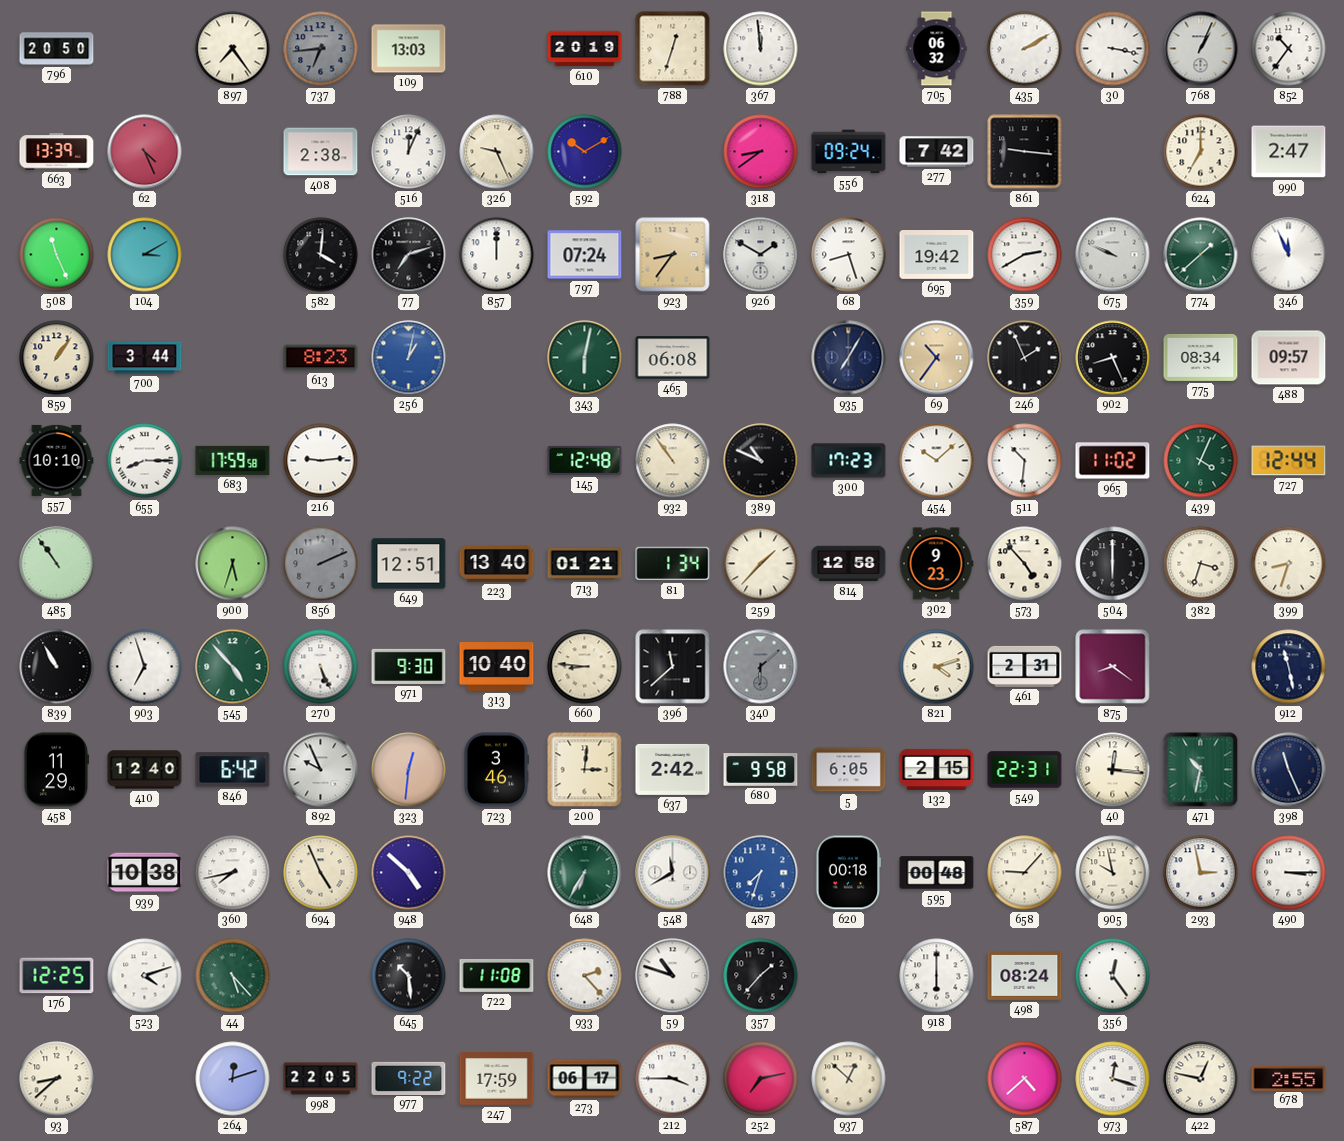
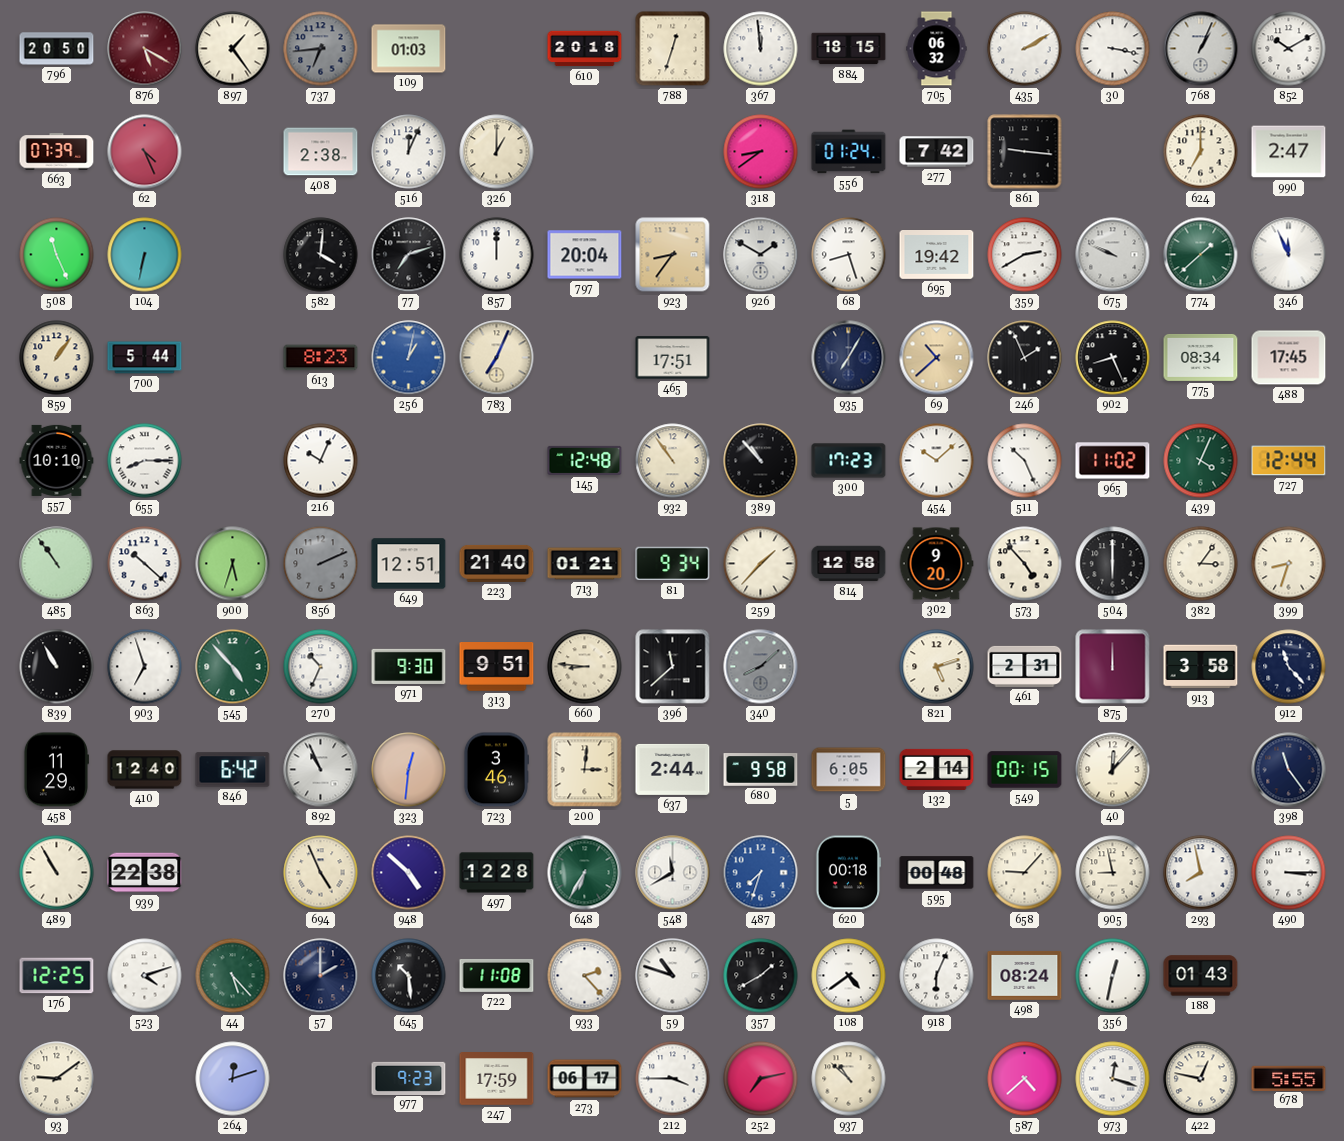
876: none -> 5:20 (145, 49)
897: 7:24 -> 1:24 (233, 49)
109: 13:03 -> 01:03 (409, 49)
610: 20:19 -> 20:18 (585, 49)
884: none -> 18:15 (849, 49)
852: 10:36 -> 10:10 (1289, 49)
663: 13:39 -> 07:39 (57, 152)
326: 9:26 -> 1:00 (497, 152)
592: 10:10 -> none (585, 152)
556: 09:24 -> 01:24 (849, 152)
104: 3:10 -> 6:32 (145, 255)
797: 07:24 -> 20:04 (585, 255)
700: 3:44 -> 5:44 (145, 358)
783: none -> 7:04 (497, 358)
343: 6:02 -> none (585, 358)
465: 06:08 -> 17:51 (673, 358)
69: 10:36 -> 10:38 (937, 358)
488: 09:57 -> 17:45 (1289, 358)
683: 17:59 -> none (233, 460)
216: 9:14 -> 10:04 (321, 461)
389: 10:49 -> 10:53 (761, 461)
511: 10:31 -> 10:26 (1025, 461)
863: none -> 10:22 (145, 564)
223: 13:40 -> 21:40 (497, 563)
81: 1:34 -> 9:34 (673, 564)
302: 9:23 -> 9:20 (936, 564)
382: 3:33 -> 3:06 (1201, 564)
270: 5:26 -> 10:34 (321, 667)
313: 10:40 -> 9:51 (497, 667)
340: 6:08 -> 8:08 (761, 667)
821: 4:12 -> 5:12 (937, 667)
875: 8:21 -> 12:00 (1113, 667)
913: none -> 3:58 (1201, 667)
912: 11:28 -> 11:23 (1289, 667)
892: 9:56 -> 10:56 (321, 770)
637: 2:42 -> 2:44 (673, 769)
132: 2:15 -> 2:14 (937, 769)
549: 22:31 -> 00:15 (1025, 770)
40: 12:16 -> 12:07 (1113, 770)
471: 10:32 -> none (1201, 770)
398: 11:26 -> 11:24 (1289, 770)
489: none -> 10:55 (57, 873)
939: 10:38 -> 22:38 (145, 873)
360: 7:43 -> none (233, 873)
497: none -> 12:28 (497, 873)
905: 9:58 -> 8:58 (1113, 873)
293: 2:58 -> 7:58 (1201, 873)
57: none -> 2:00 (321, 976)
357: 1:37 -> 1:40 (761, 976)
108: none -> 4:39 (849, 976)
918: 6:00 -> 6:04 (937, 976)
356: 12:24 -> 12:32 (1113, 976)
188: none -> 01:43 (1201, 976)
93: 8:38 -> 9:09 (57, 1079)
998: 22:05 -> none (321, 1079)
977: 9:22 -> 9:23 (409, 1078)
937: 12:52 -> 10:52 (849, 1079)
678: 2:55 -> 5:55 (1289, 1078)
